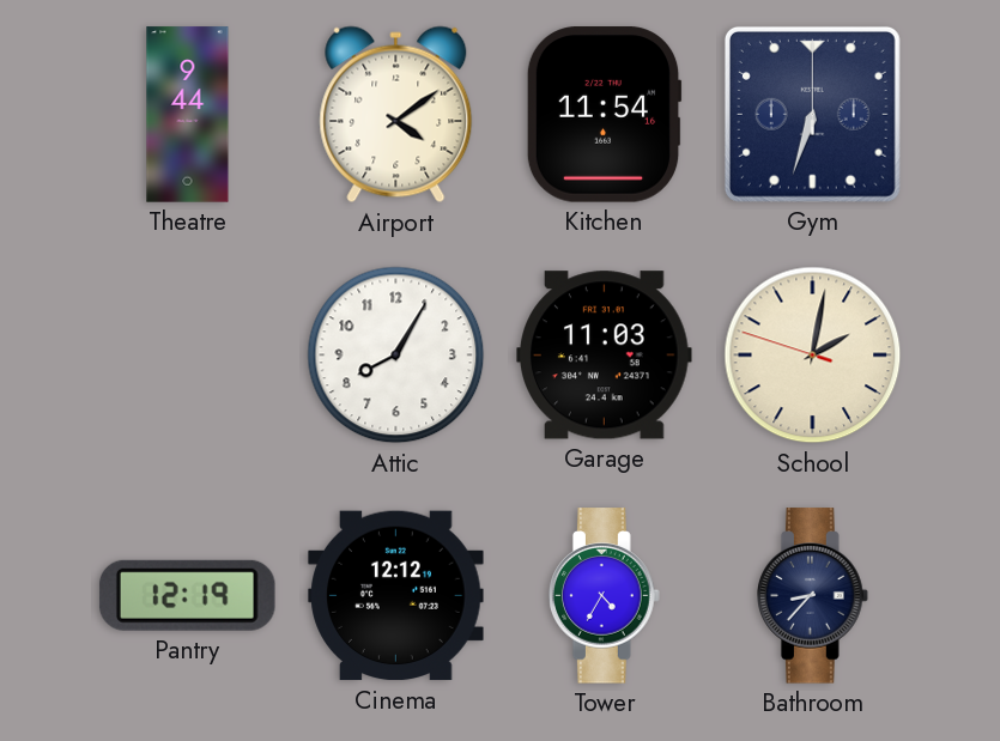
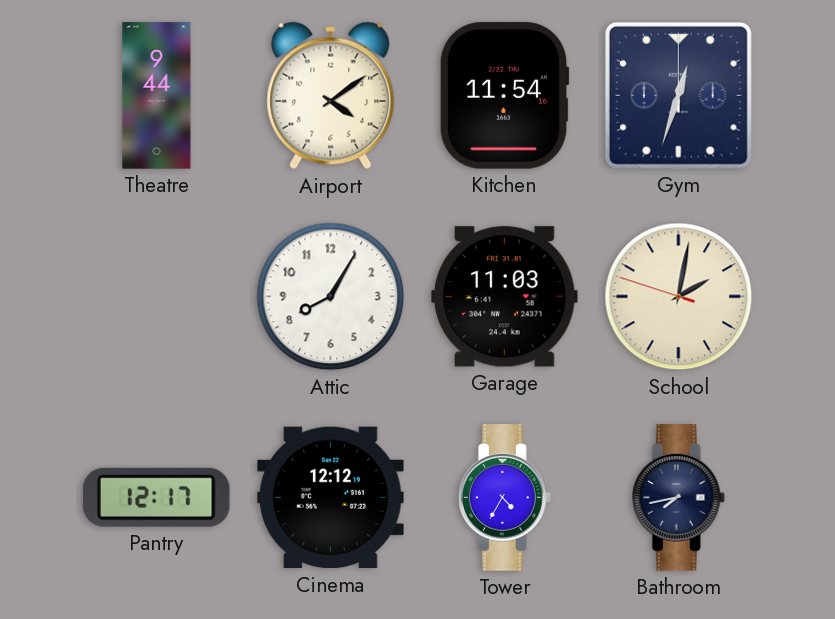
Gym: 6:33 -> 12:33 (678, 95)
Pantry: 12:19 -> 12:17 (156, 497)
Bathroom: 8:37 -> 7:43 (679, 498)
